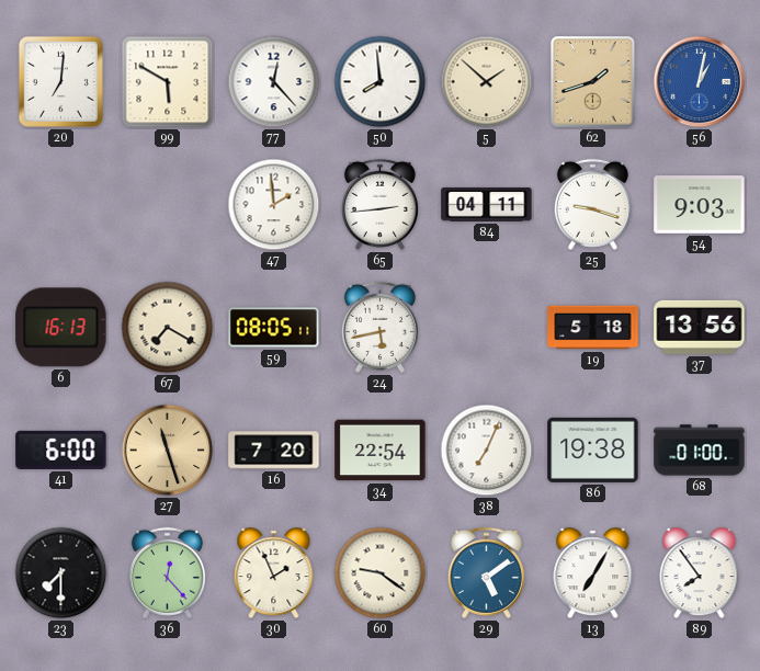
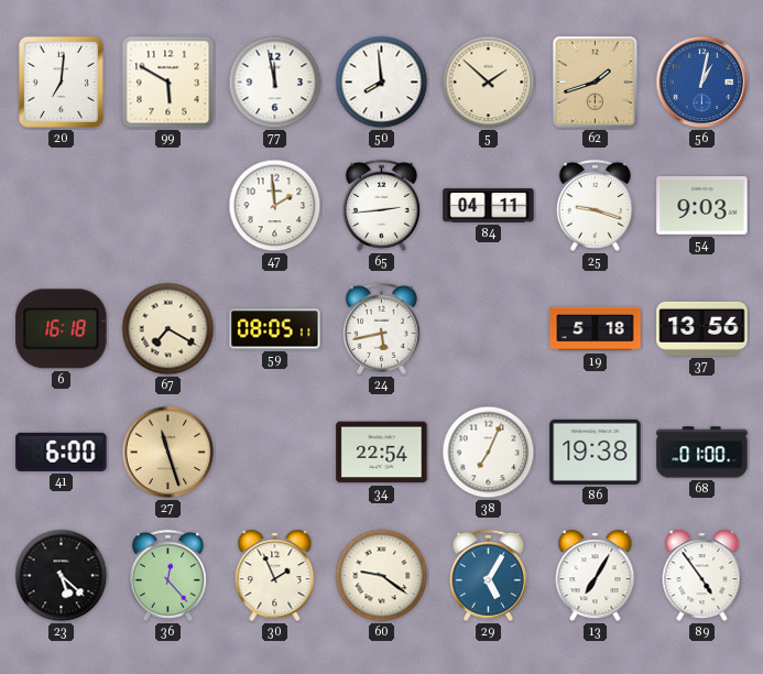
77: 12:23 -> 11:58 (275, 83)
6: 16:13 -> 16:18 (62, 329)
16: 7:20 -> none (274, 451)
23: 7:30 -> 5:22 (62, 576)
29: 5:09 -> 5:05 (488, 575)
89: 7:54 -> 4:54 (702, 576)
